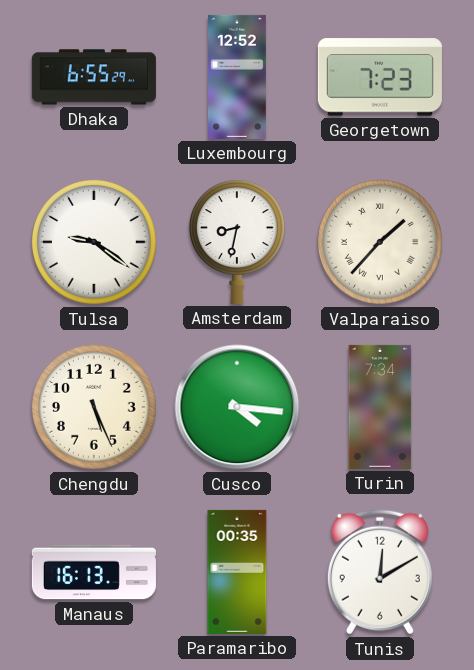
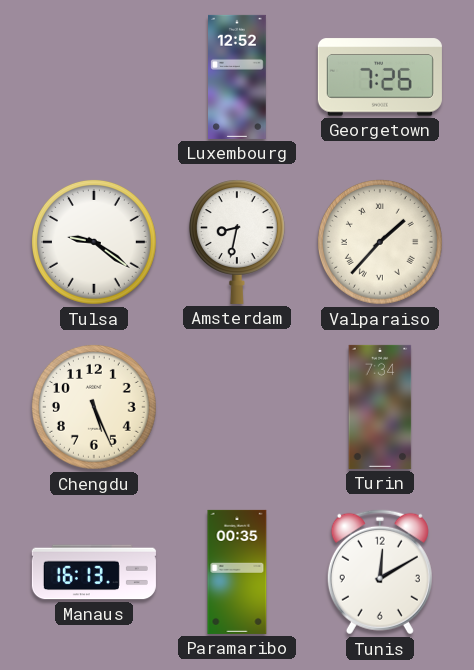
Dhaka: 6:55 -> none (94, 77)
Georgetown: 7:23 -> 7:26 (380, 77)
Cusco: 4:16 -> none (237, 407)
